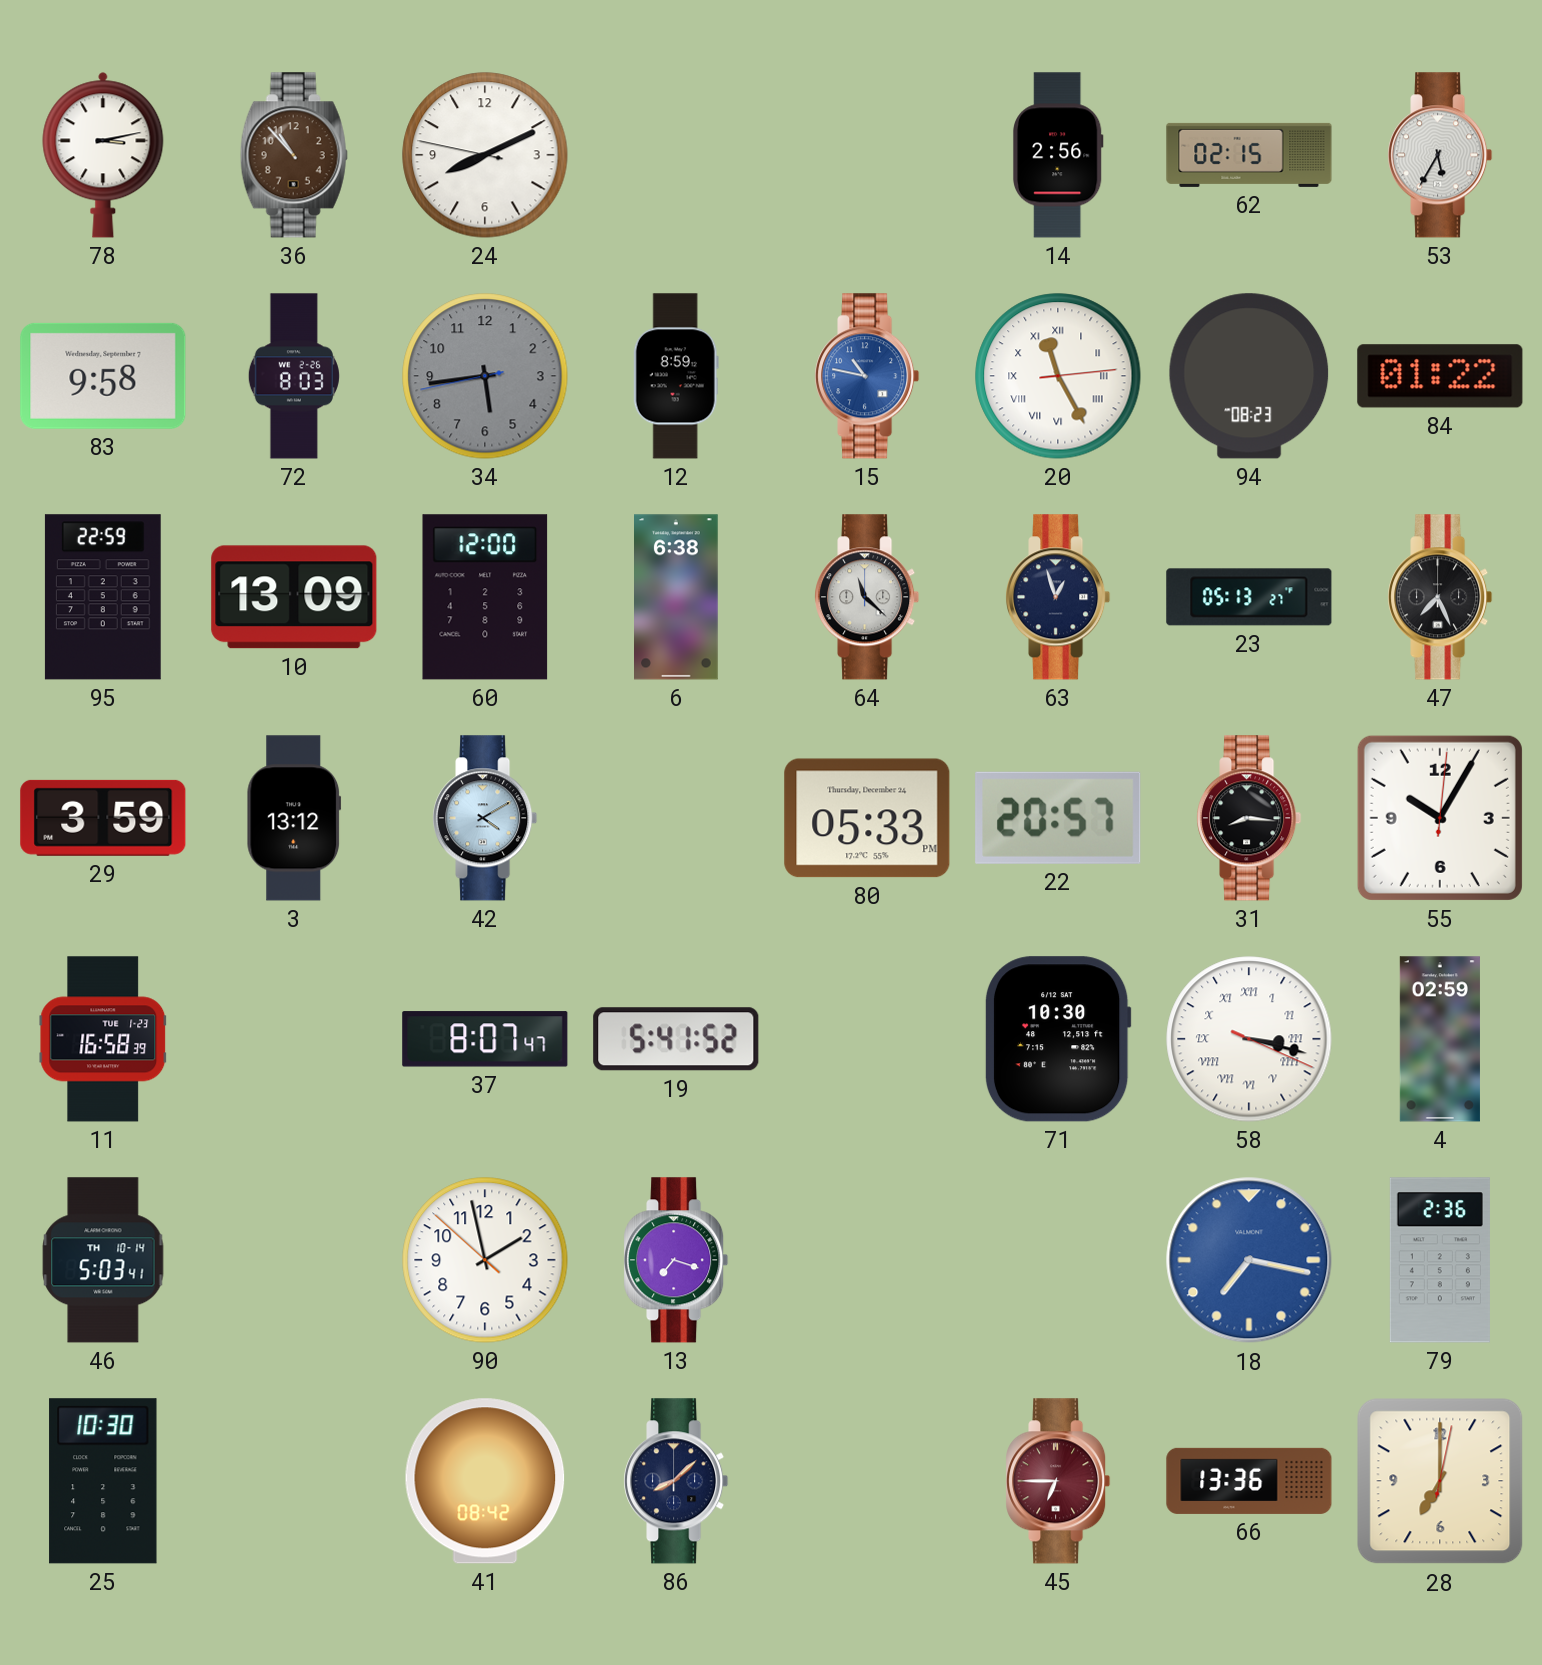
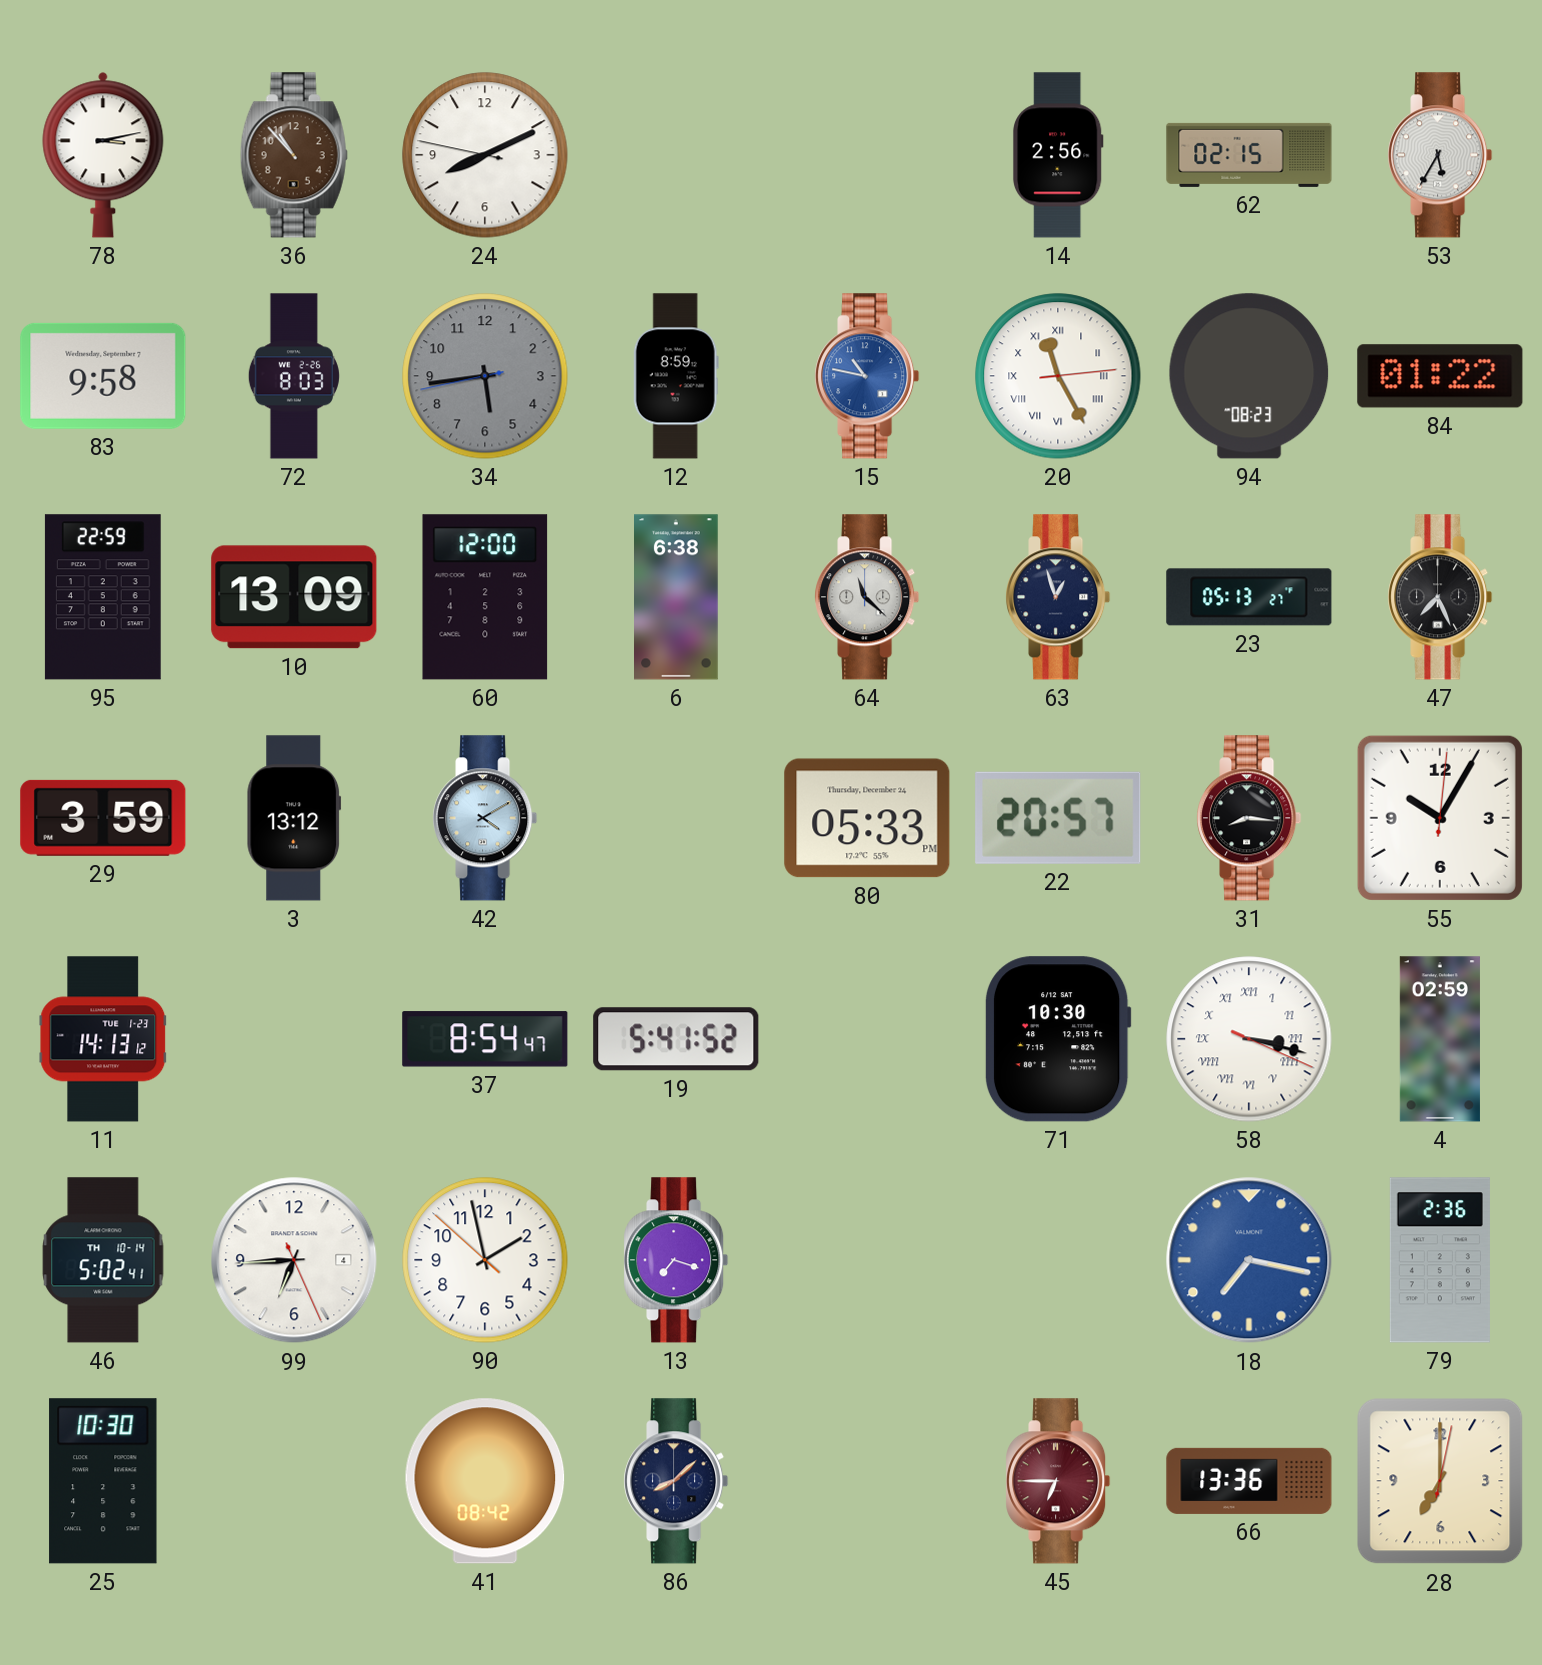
11: 16:58 -> 14:13 (103, 1039)
37: 8:07 -> 8:54 (485, 1039)
46: 5:03 -> 5:02 (103, 1260)
99: none -> 6:44 (294, 1260)
